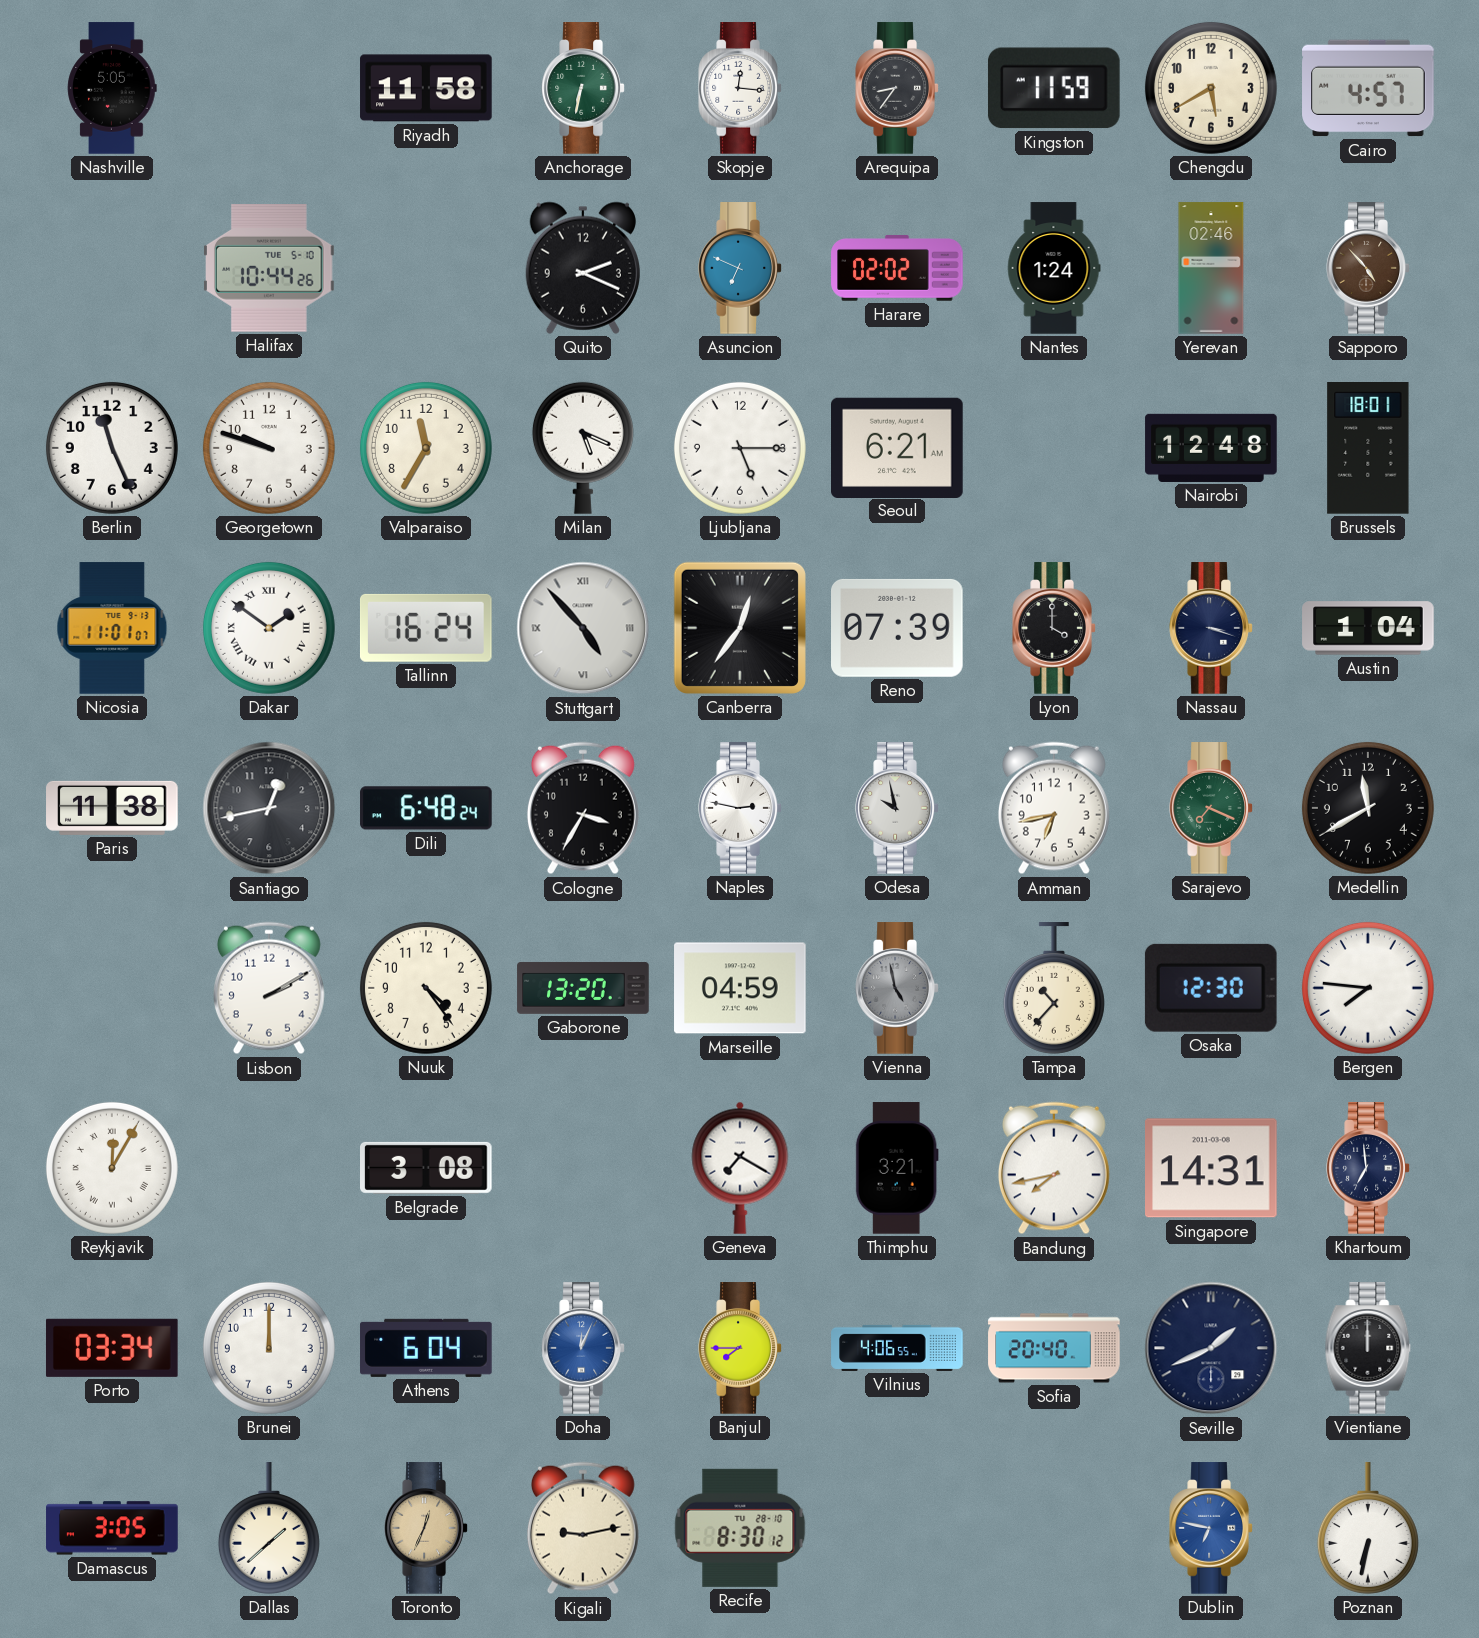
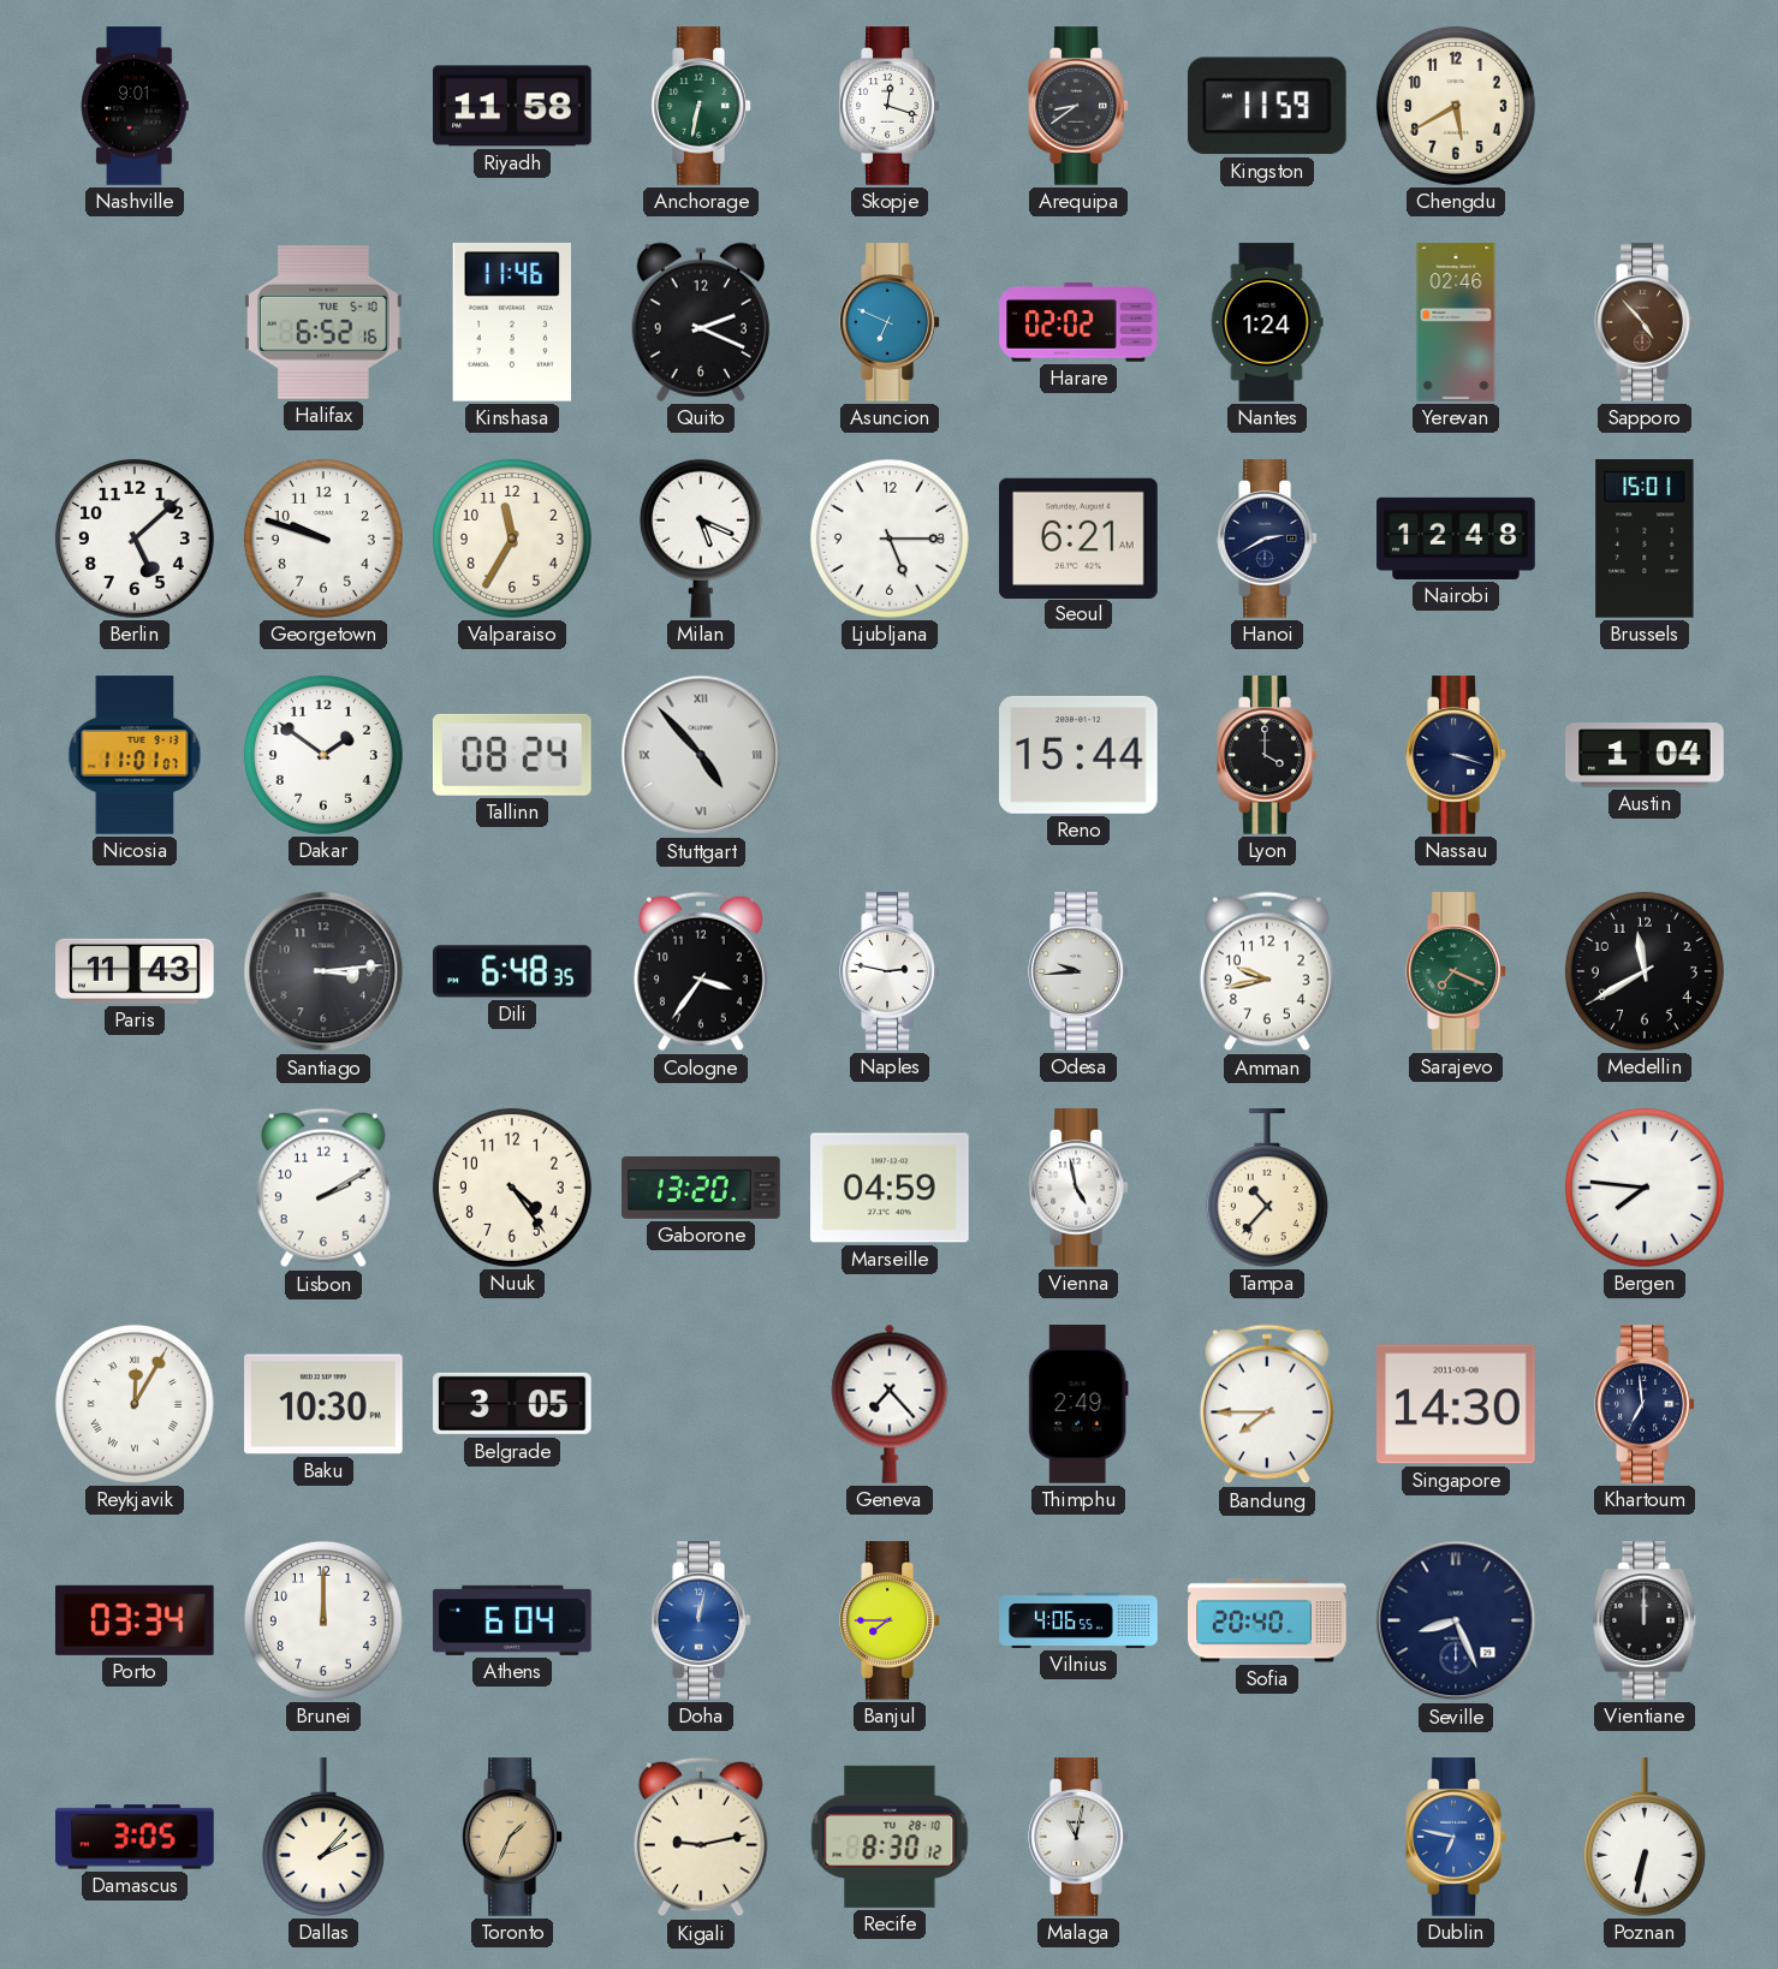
Nashville: 5:05 -> 9:01 (135, 106)
Skopje: 12:16 -> 12:18 (890, 106)
Arequipa: 8:36 -> 8:39 (1078, 106)
Cairo: 4:57 -> none (1368, 88)
Halifax: 10:44 -> 6:52 (325, 323)
Kinshasa: none -> 11:46 (511, 322)
Berlin: 11:26 -> 5:08 (135, 539)
Hanoi: none -> 2:40 (1267, 539)
Brussels: 18:01 -> 15:01 (1645, 540)
Dakar numerals: Roman -> Arabic (323, 755)
Tallinn: 16:24 -> 08:24 (512, 755)
Canberra: 12:36 -> none (740, 628)
Reno: 07:39 -> 15:44 (1080, 755)
Paris: 11:38 -> 11:43 (135, 971)
Santiago: 12:43 -> 3:14 (323, 971)
Dili: 6:48:24 -> 6:48:35 (512, 971)
Cologne: 3:35 -> 3:36 (701, 971)
Odesa: 9:58 -> 9:44 (1078, 971)
Amman: 6:43 -> 9:43 (1267, 971)
Vienna dial: grey -> white (1078, 1188)
Osaka: 12:30 -> none (1211, 988)
Baku: none -> 10:30 (323, 1404)
Belgrade: 3:08 -> 3:05 (513, 1404)
Geneva: 7:20 -> 7:23 (890, 1404)
Thimphu: 3:21 -> 2:49 (1078, 1404)
Bandung: 7:43 -> 7:45 (1267, 1404)
Singapore: 14:31 -> 14:30 (1457, 1404)
Doha: 12:04 -> 12:02 (701, 1620)
Seville: 1:41 -> 8:26 (1456, 1620)
Dallas: 1:38 -> 2:07 (323, 1837)
Toronto: 12:34 -> 1:34 (512, 1837)
Malaga: none -> 11:02 (1078, 1837)
